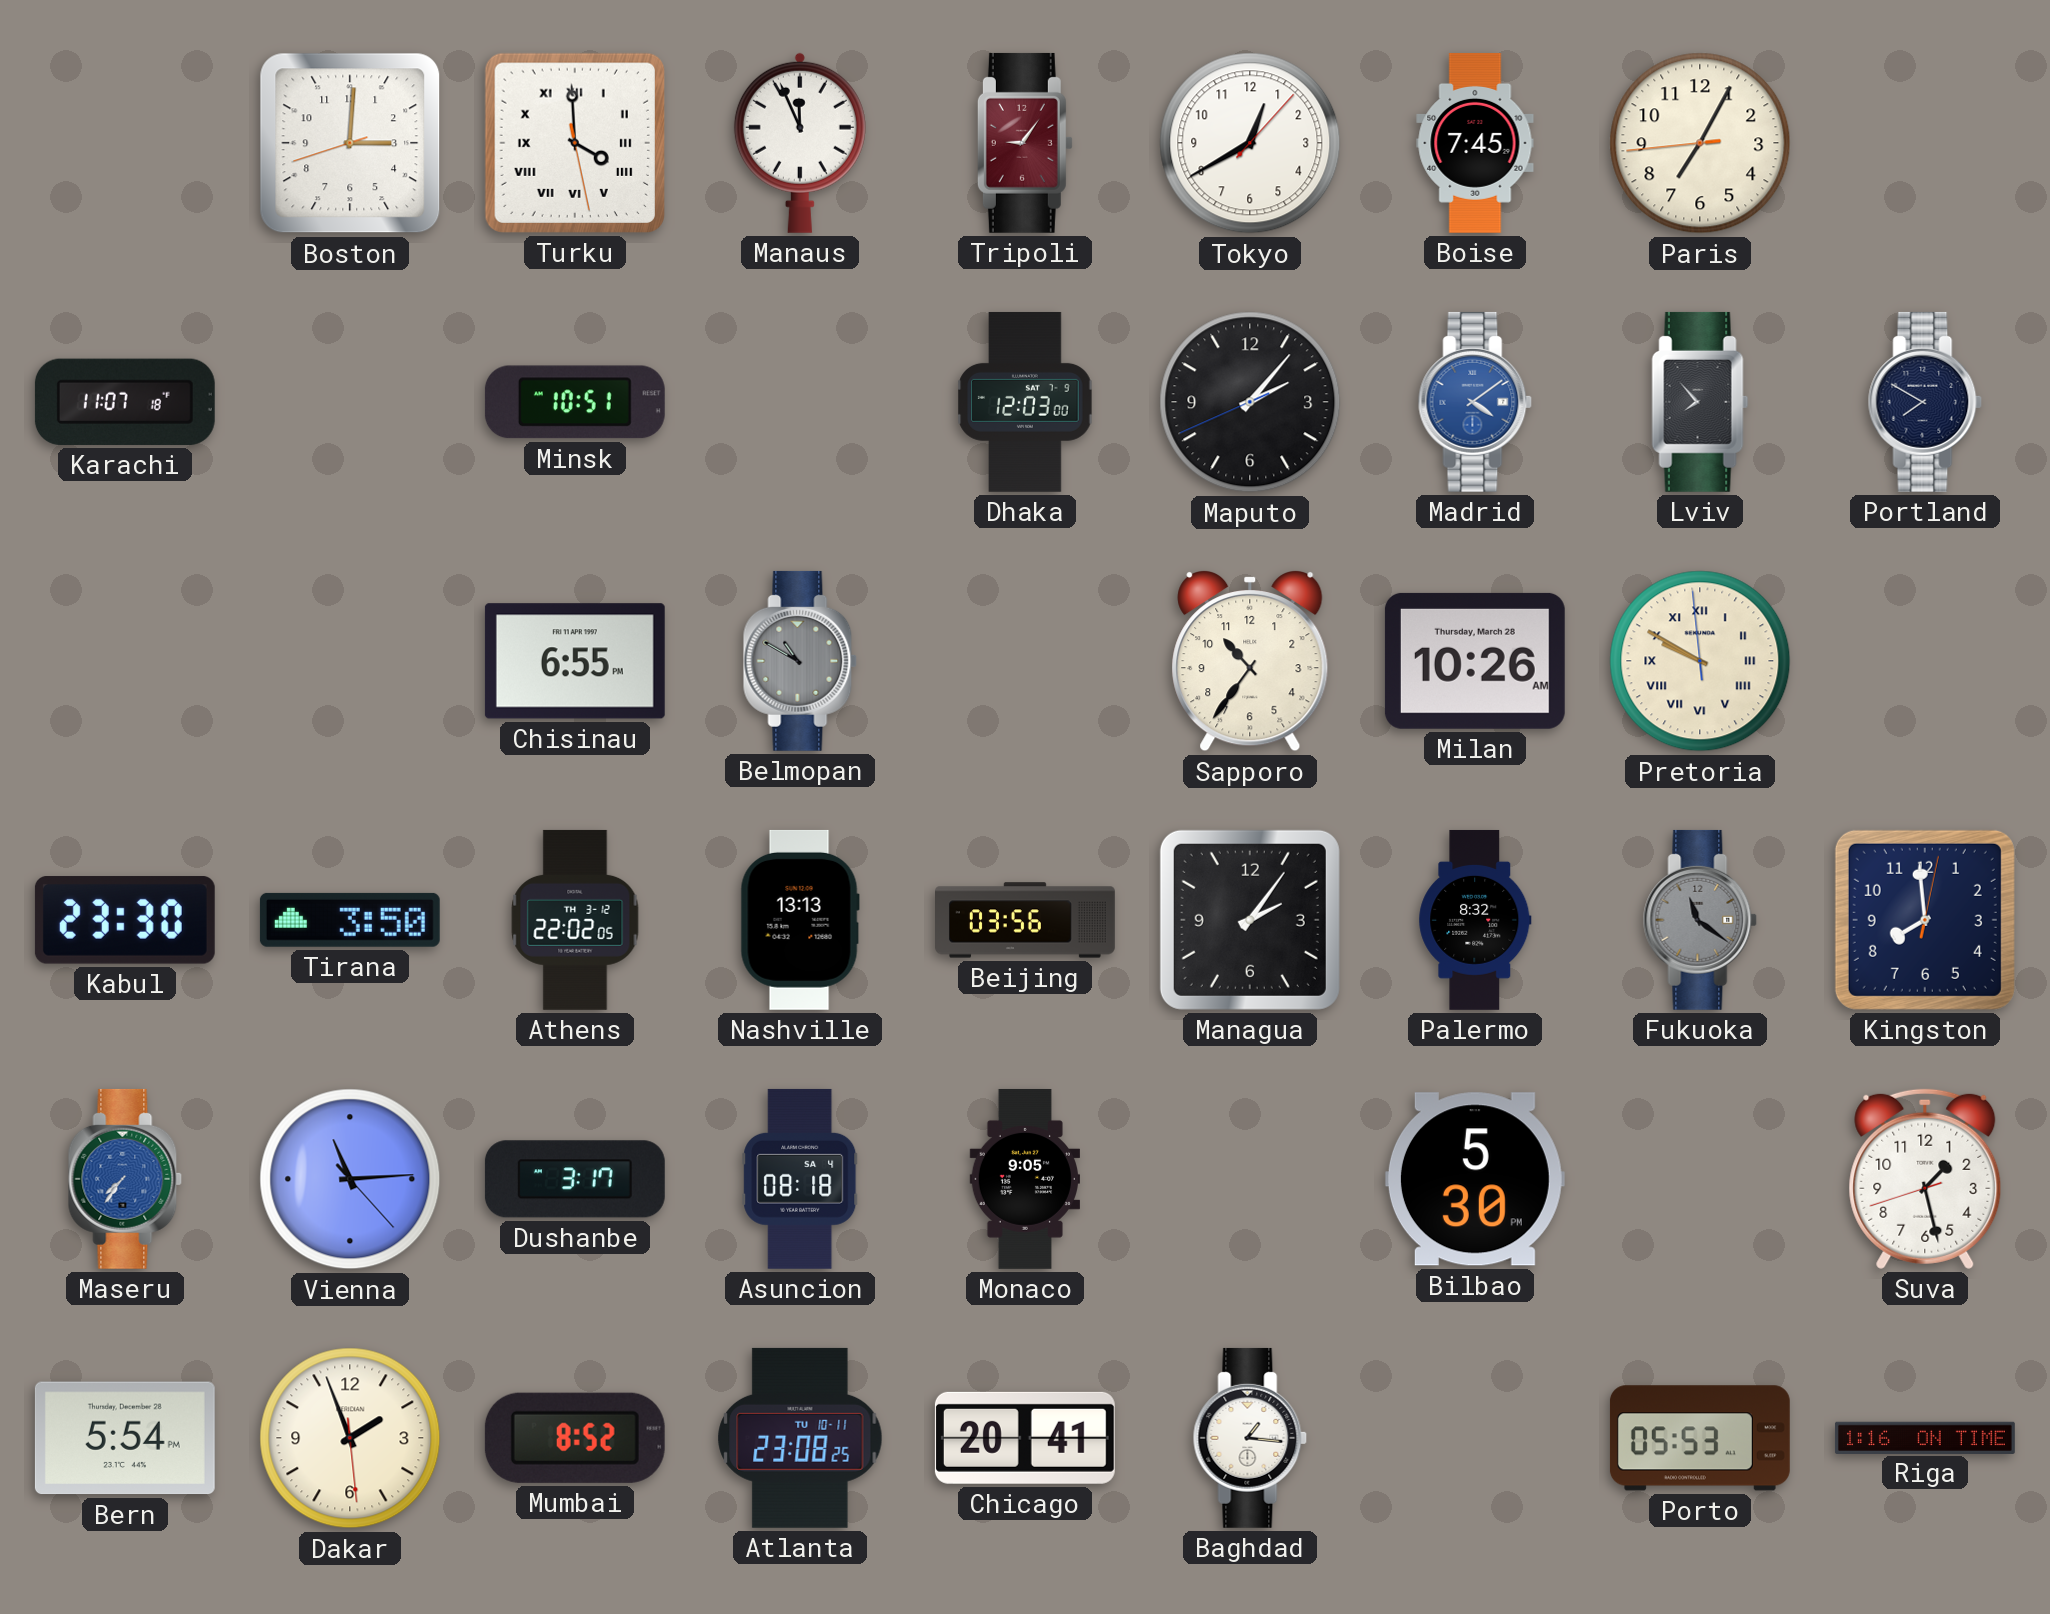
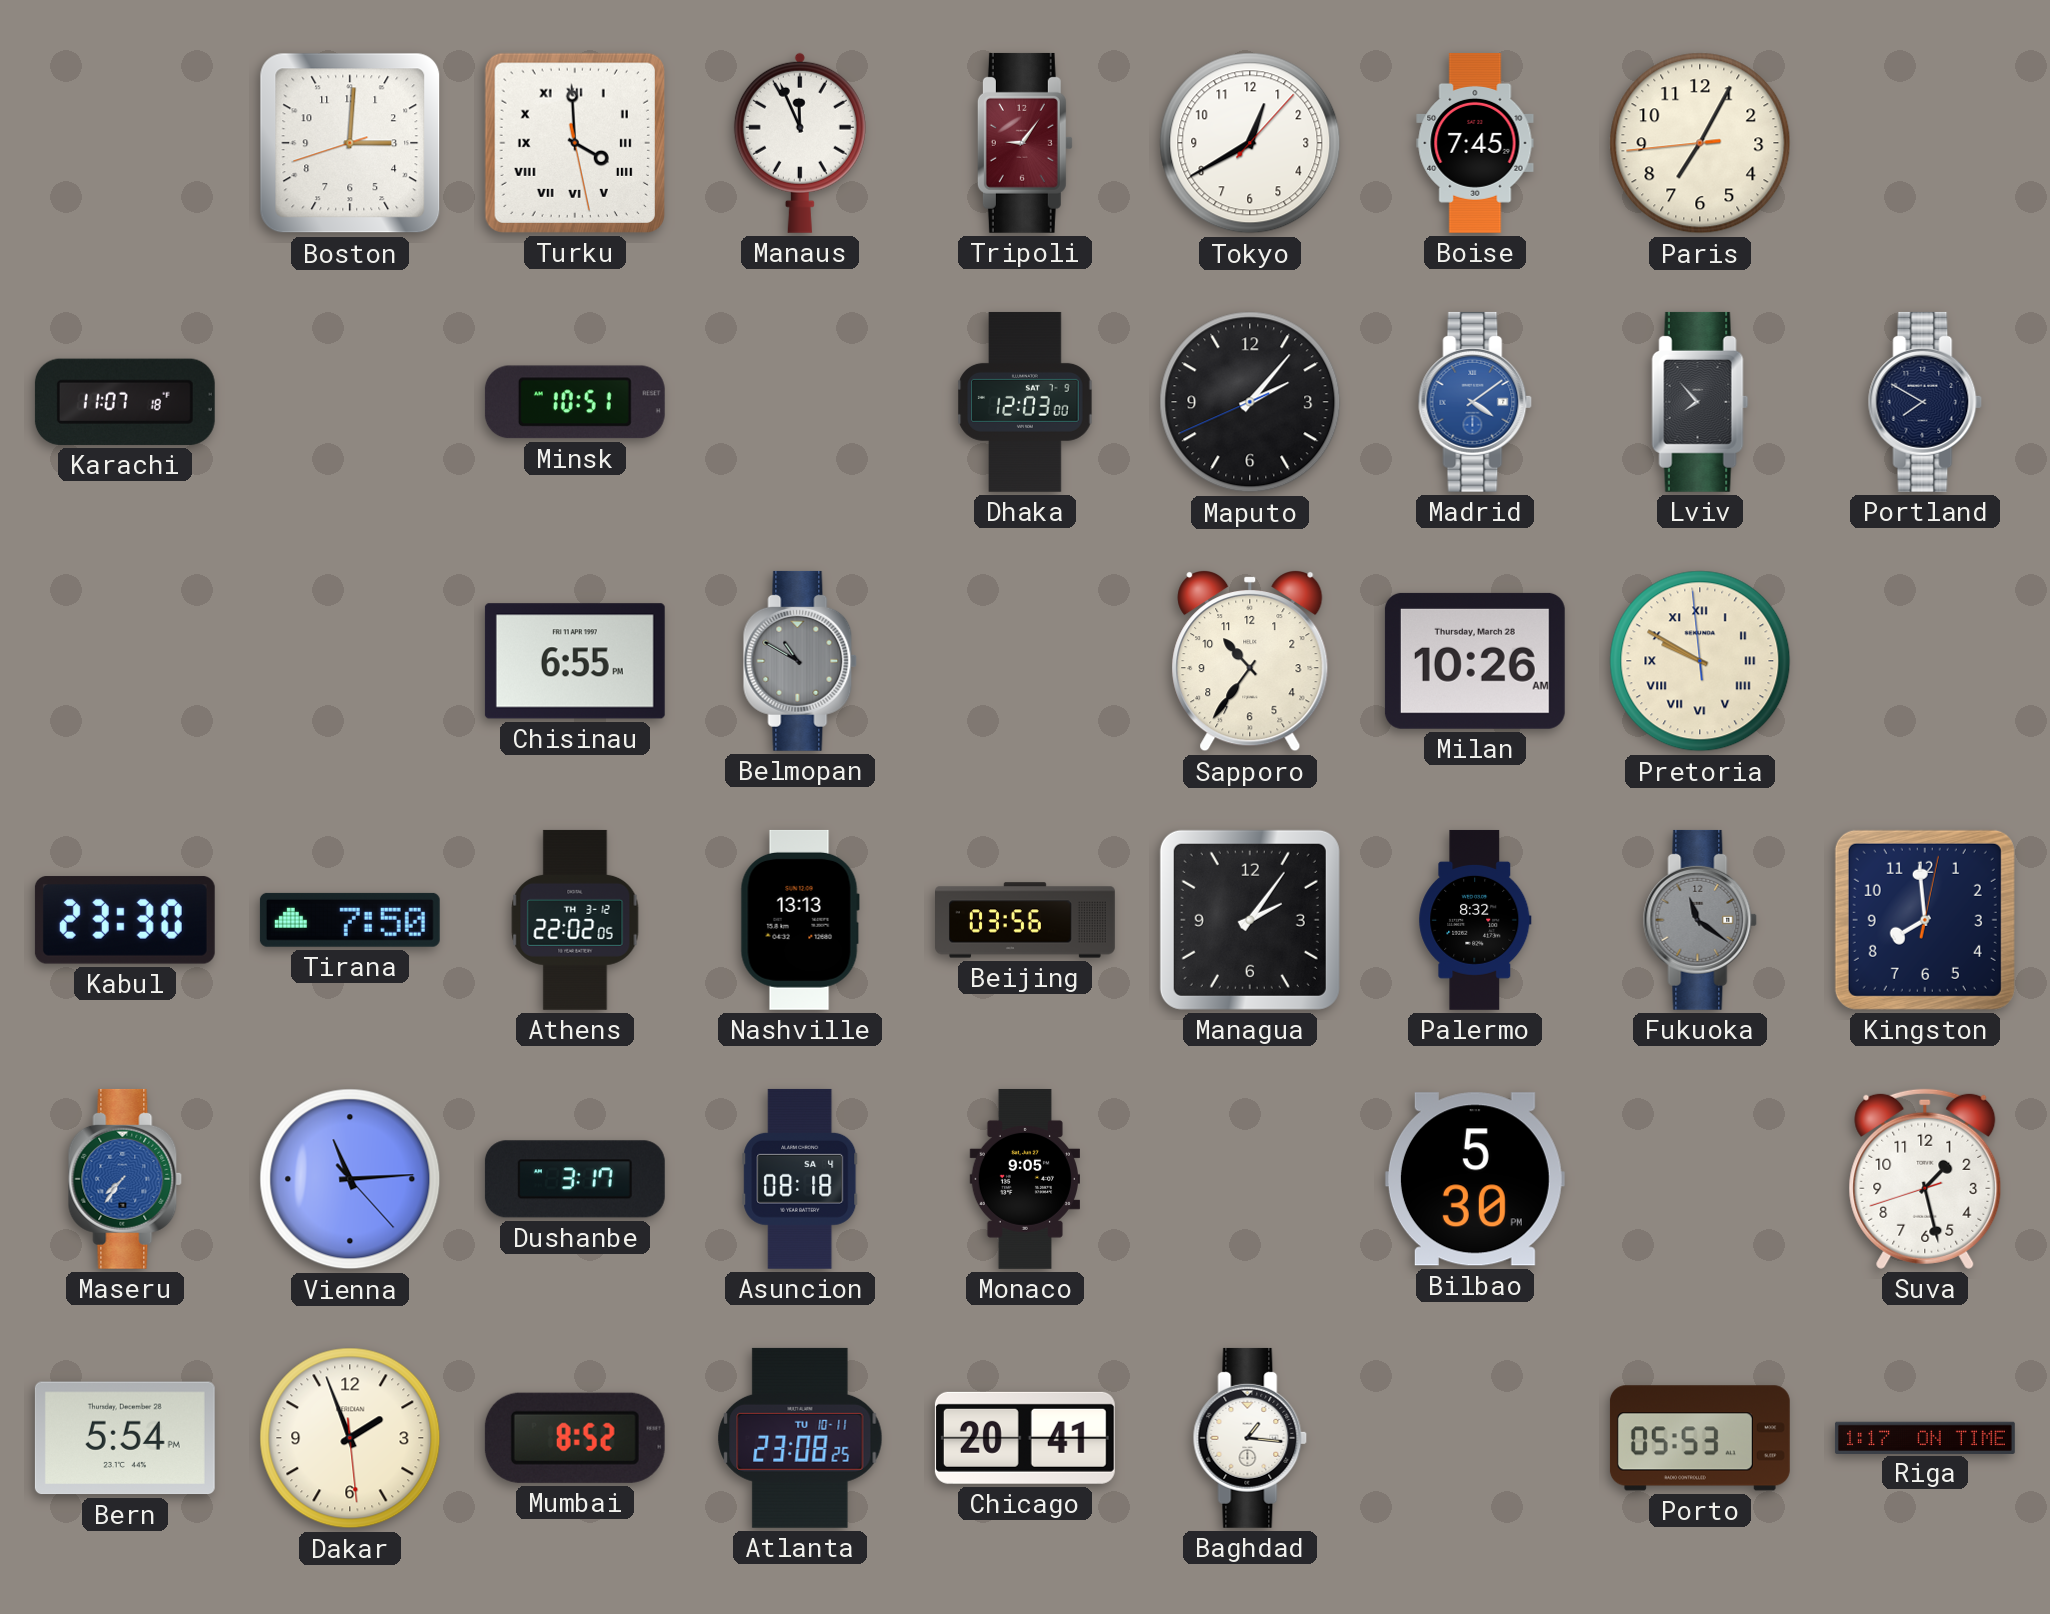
Tirana: 3:50 -> 7:50 (350, 920)
Riga: 1:16 -> 1:17 (1925, 1437)
